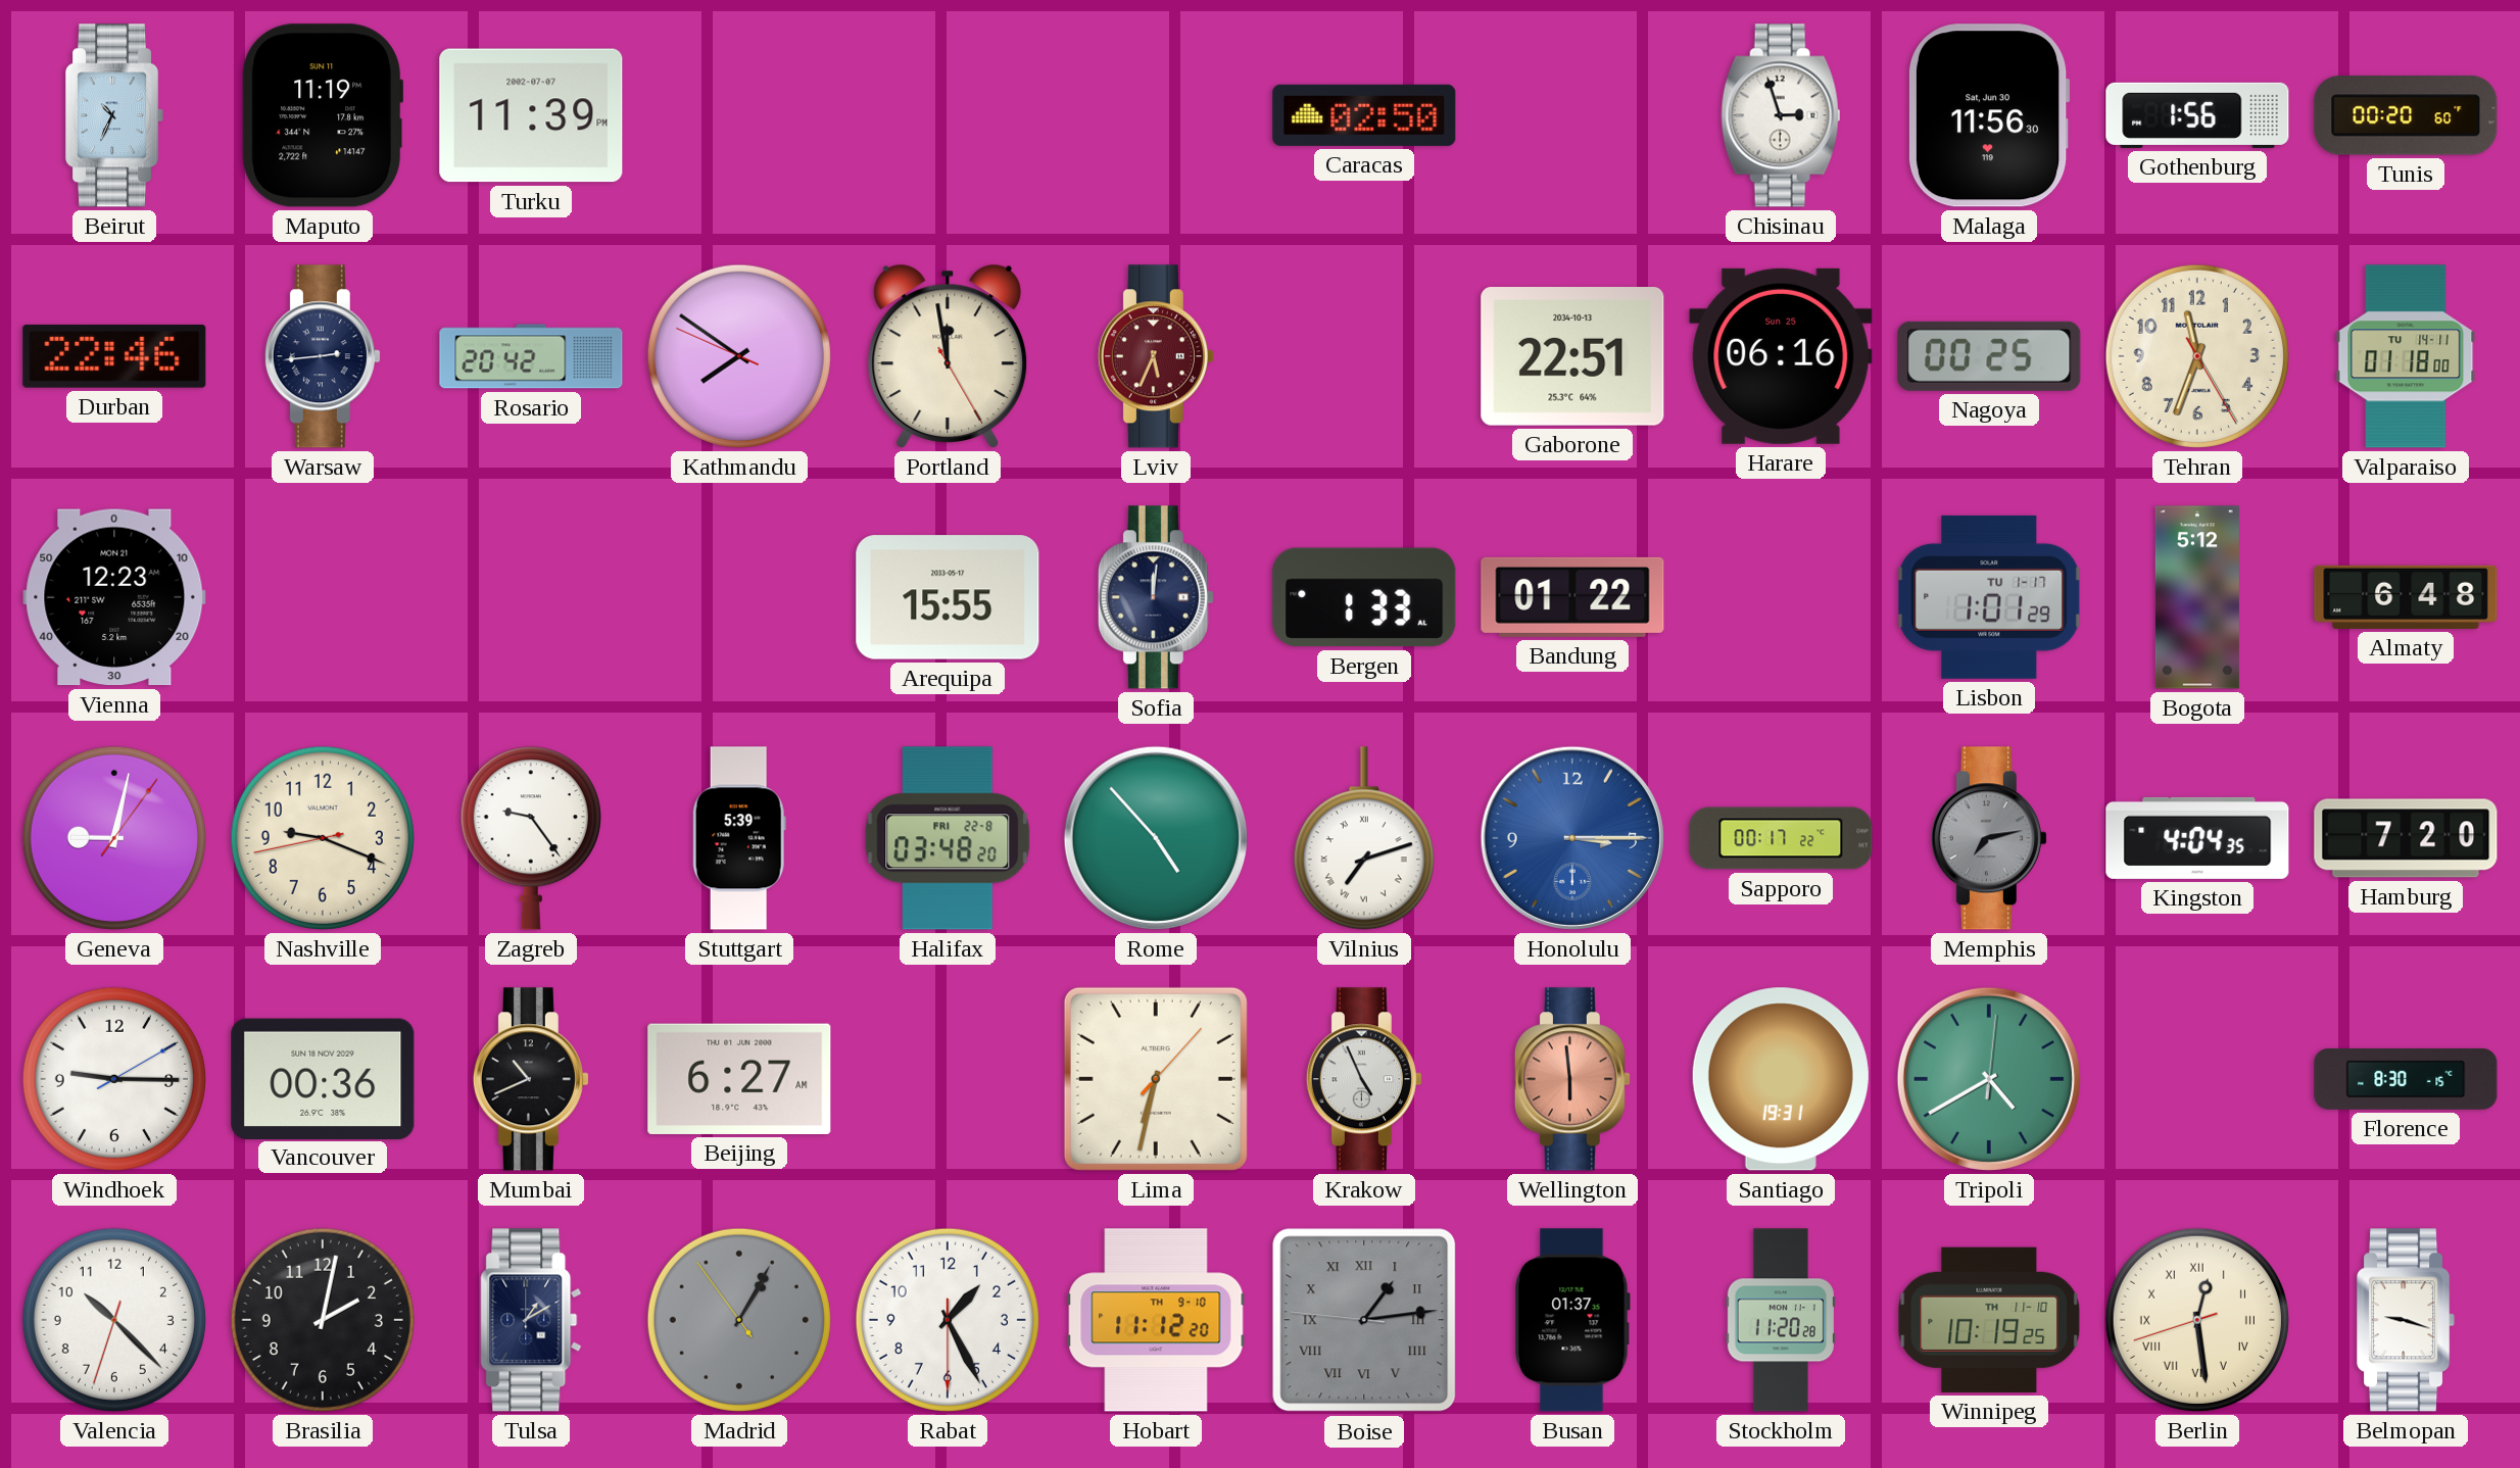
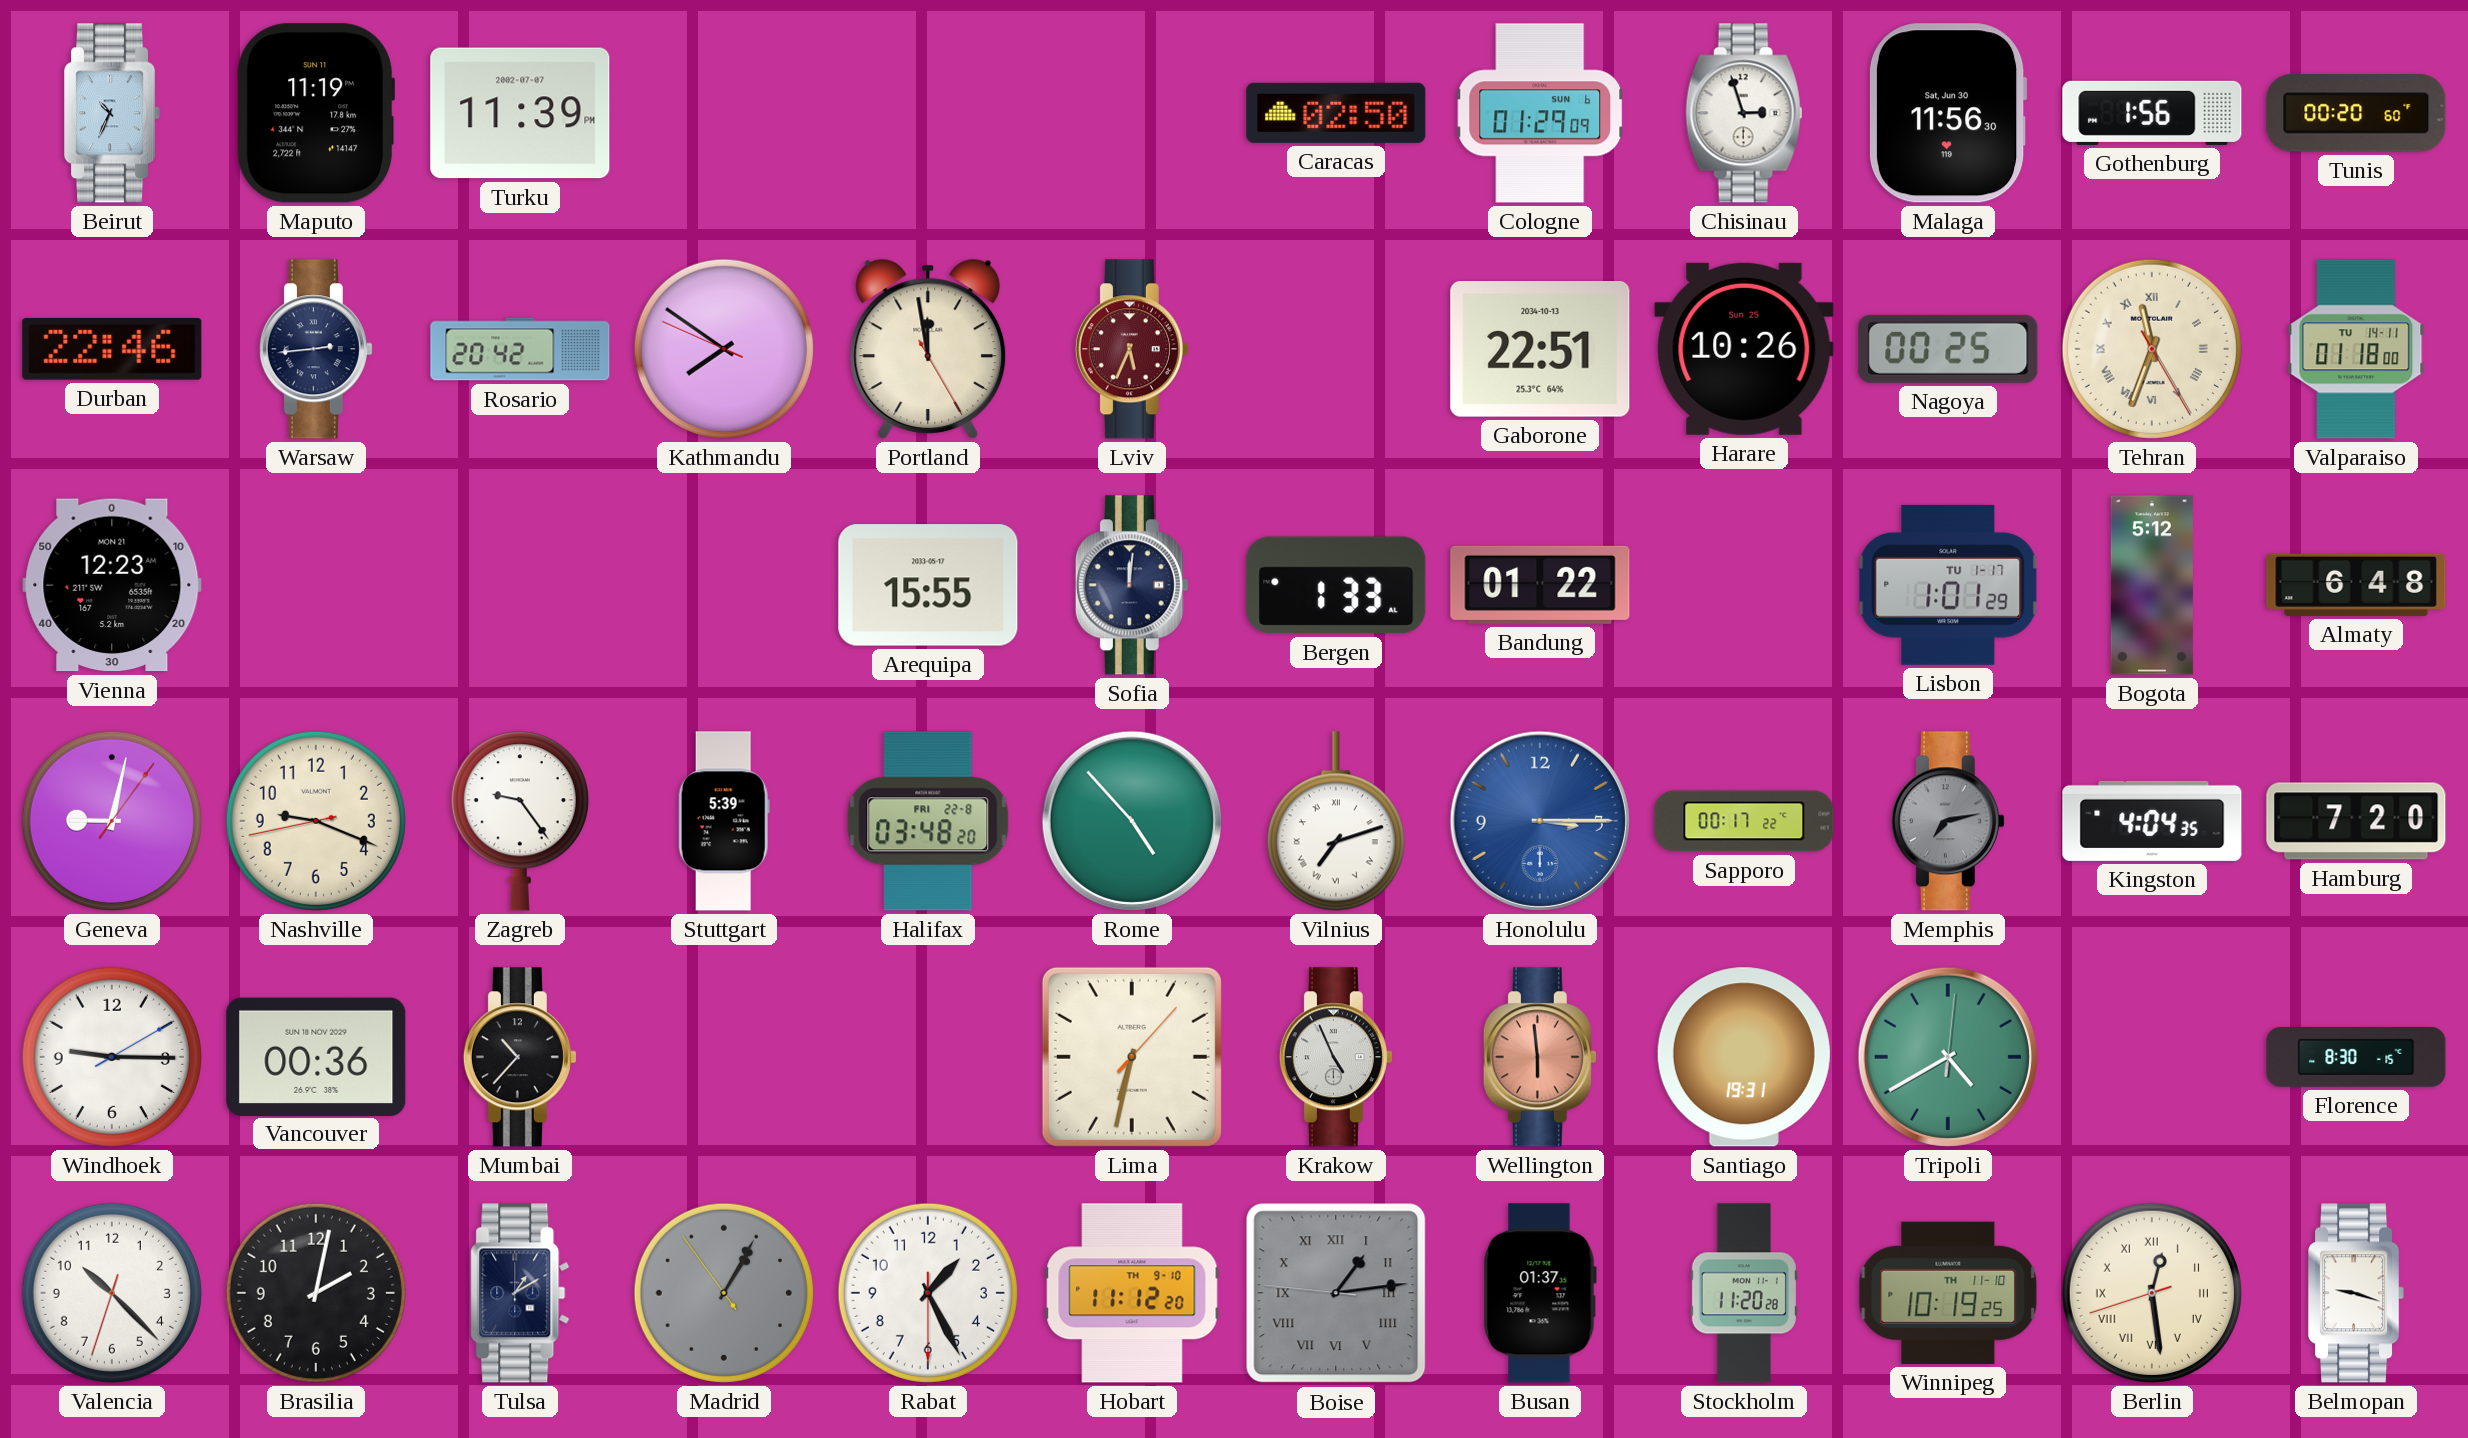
Cologne: none -> 01:29 (1540, 113)
Harare: 06:16 -> 10:26 (1744, 349)
Tehran numerals: Arabic -> Roman (2152, 349)
Mumbai: 10:41 -> 10:37 (520, 1057)
Beijing: 6:27 -> none (739, 1079)
